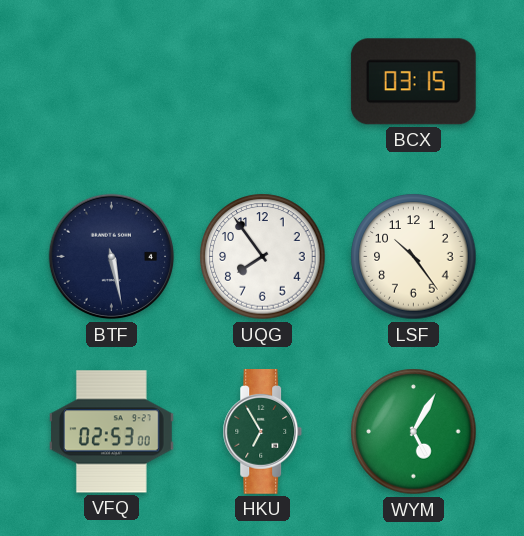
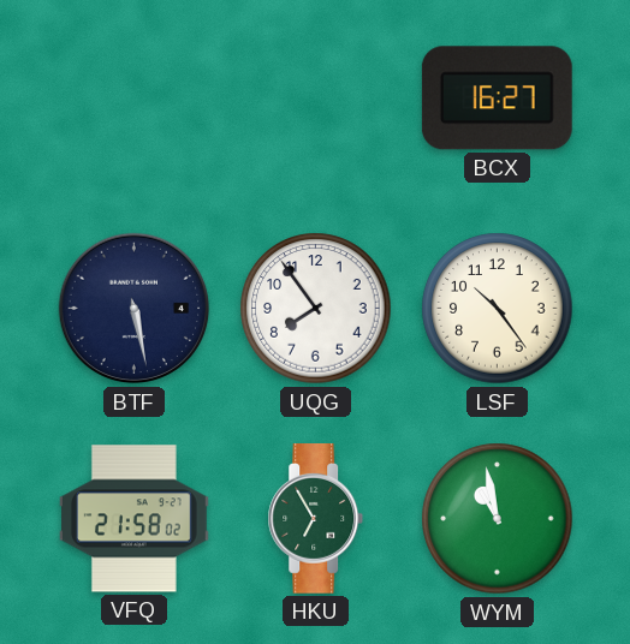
BCX: 03:15 -> 16:27 (497, 99)
VFQ: 02:53 -> 21:58 (135, 519)
WYM: 5:05 -> 10:58 (498, 519)
